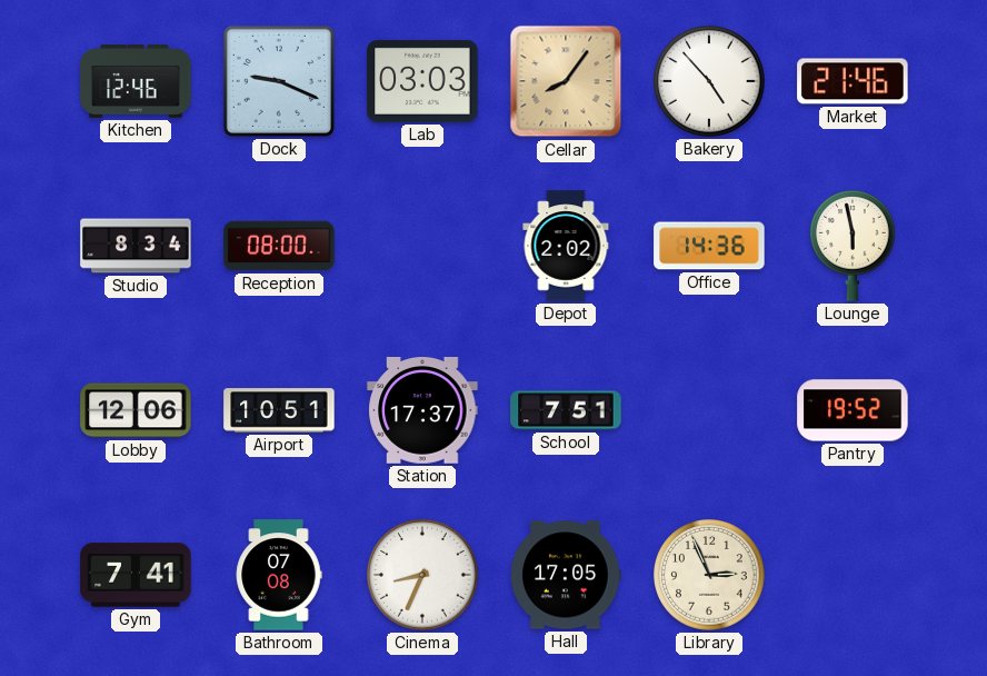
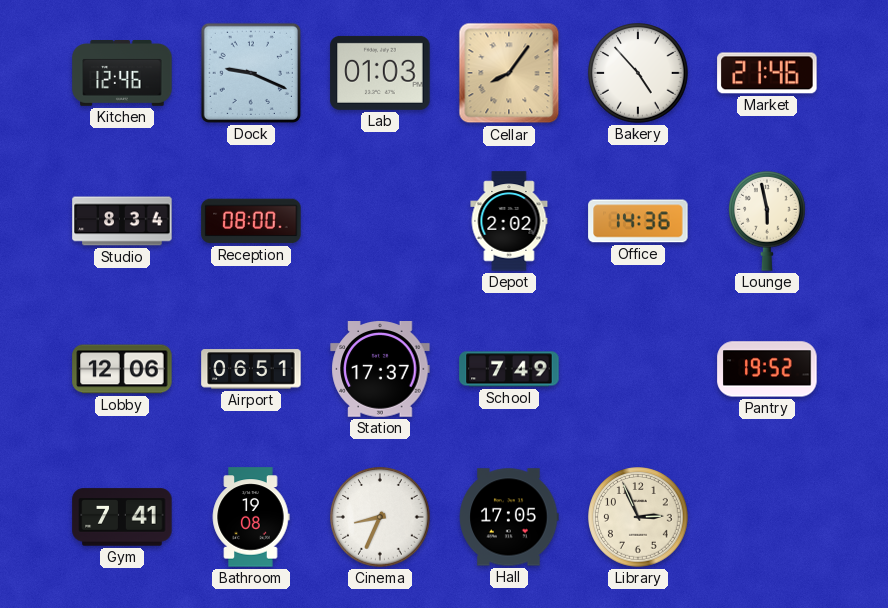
Lab: 03:03 -> 01:03 (380, 73)
Airport: 10:51 -> 06:51 (251, 369)
School: 7:51 -> 7:49 (509, 369)
Bathroom: 07:08 -> 19:08 (251, 517)
